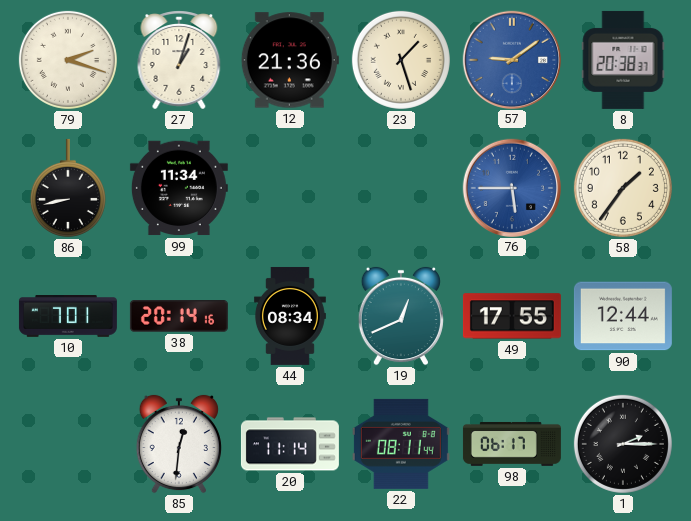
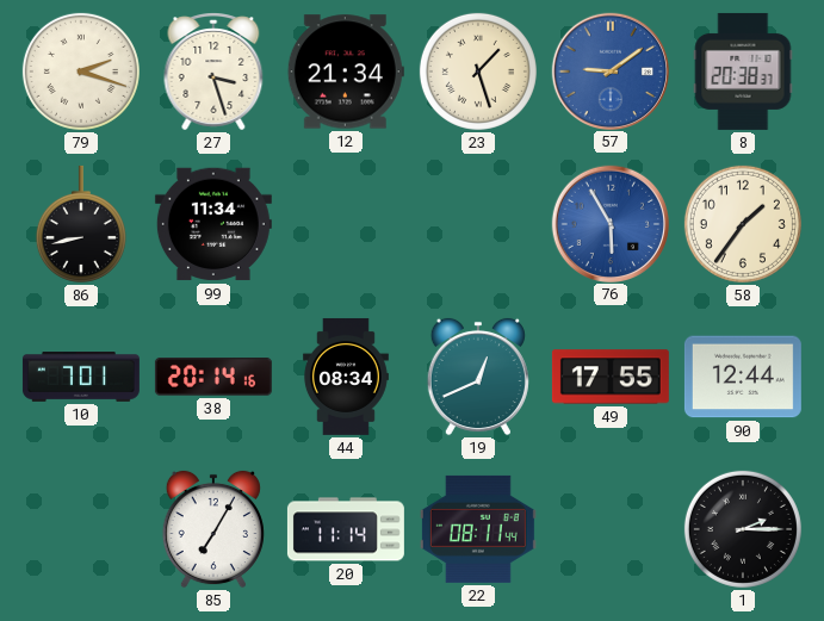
27: 1:03 -> 3:27 (213, 72)
12: 21:36 -> 21:34 (346, 72)
76: 5:45 -> 5:55 (609, 223)
85: 12:31 -> 7:05 (213, 529)
98: 06:17 -> none (512, 444)
